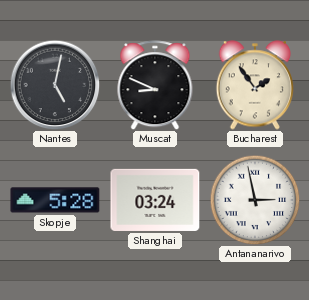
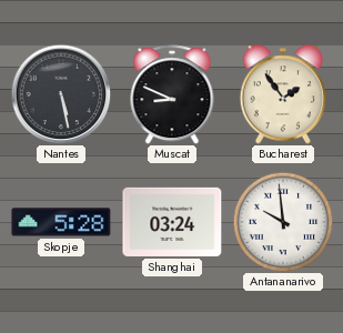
Nantes: 5:02 -> 5:28 (61, 94)
Antananarivo: 2:58 -> 9:59 (283, 222)
